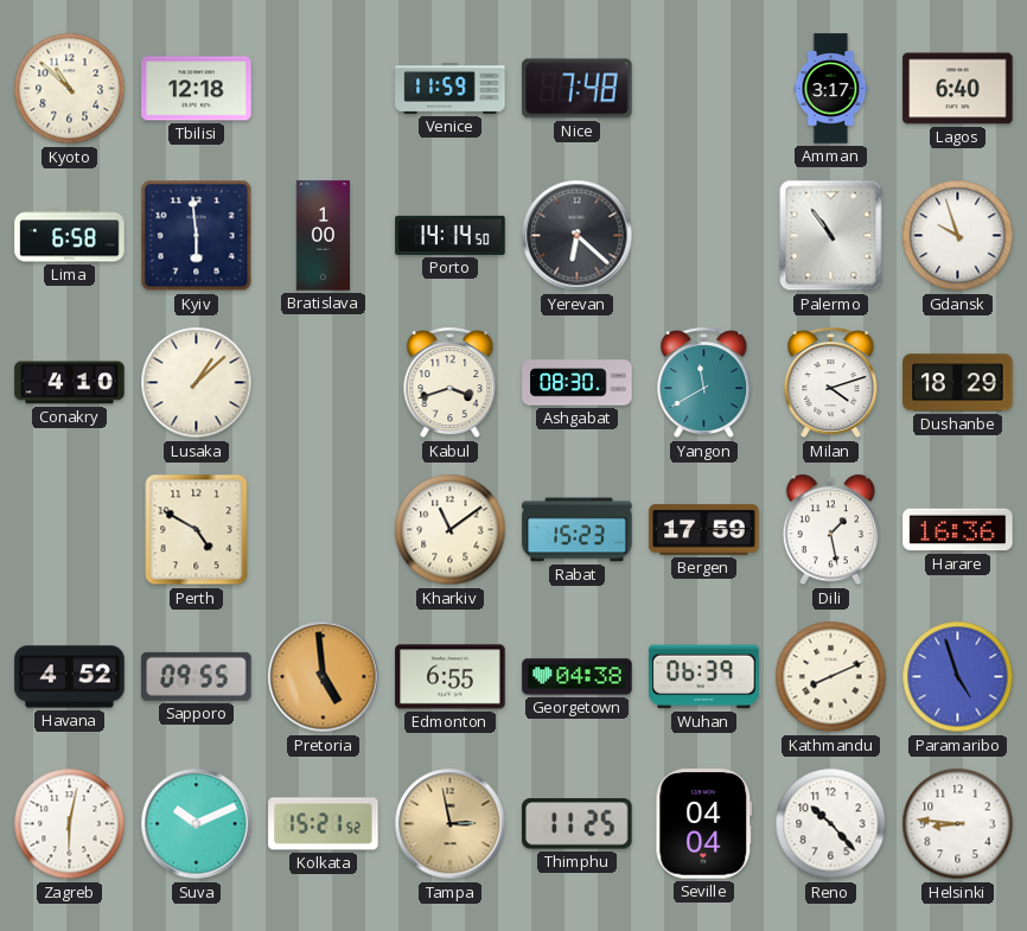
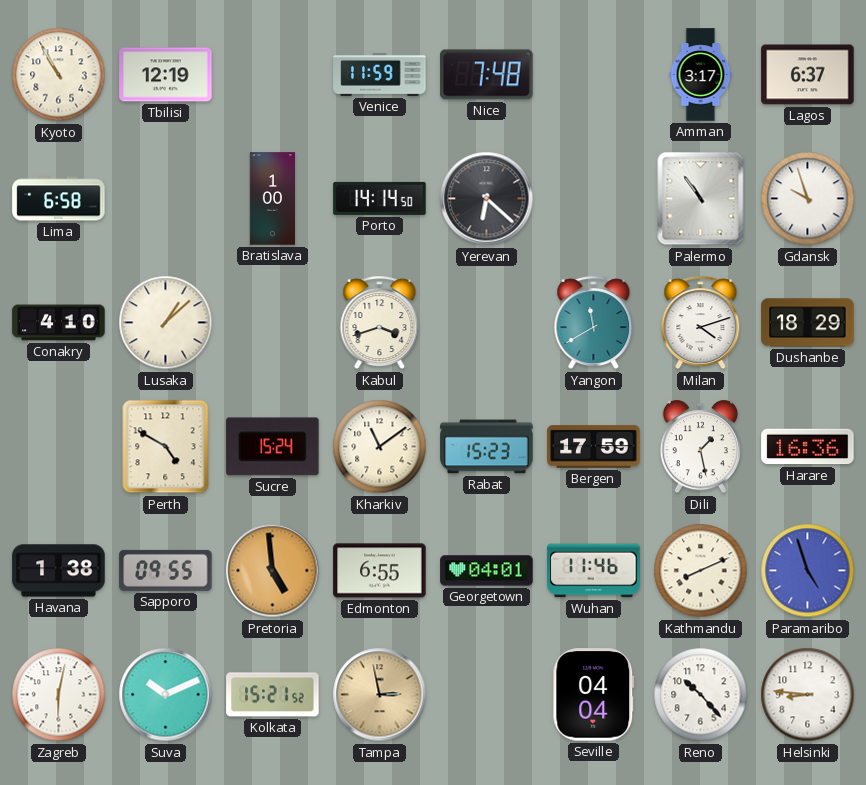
Kyoto: 10:52 -> 10:55 (59, 75)
Tbilisi: 12:18 -> 12:19 (166, 75)
Lagos: 6:40 -> 6:37 (808, 75)
Kyiv: 5:59 -> none (197, 236)
Ashgabat: 08:30 -> none (578, 383)
Sucre: none -> 15:24 (273, 447)
Havana: 4:52 -> 1:38 (59, 571)
Georgetown: 04:38 -> 04:01 (487, 571)
Wuhan: 06:39 -> 11:46 (594, 571)
Thimphu: 11:25 -> none (578, 824)
